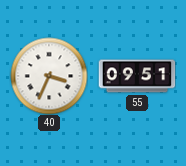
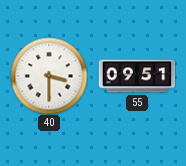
40: 3:34 -> 3:30 (49, 76)
